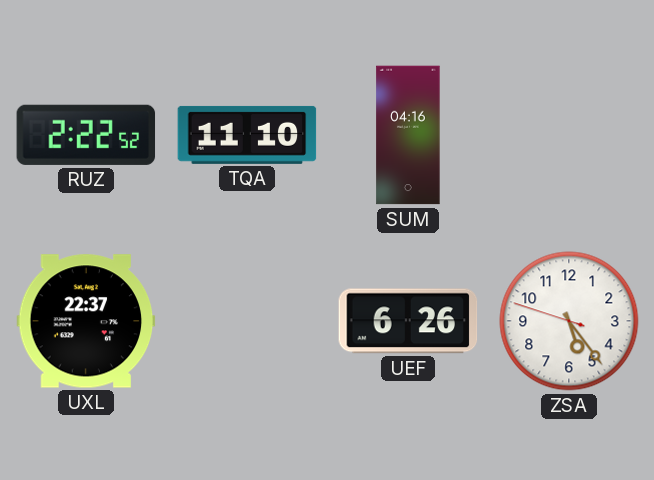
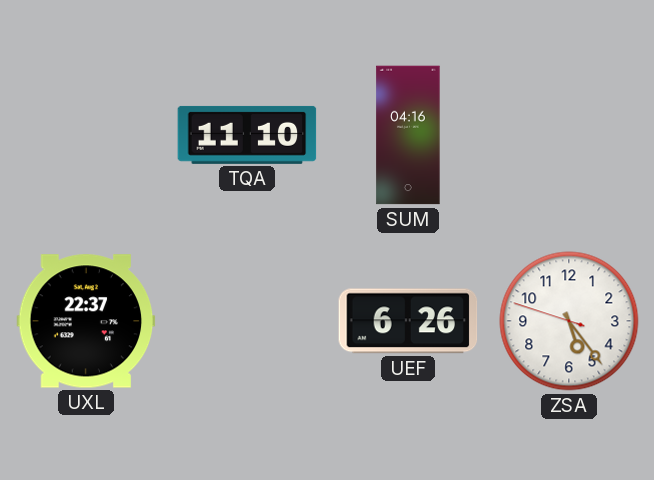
RUZ: 2:22 -> none (86, 135)
